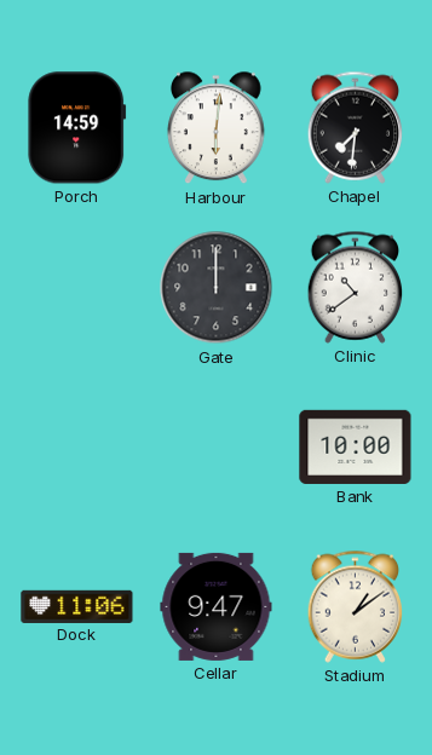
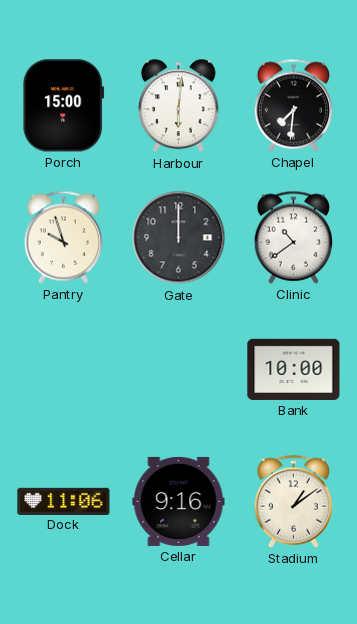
Porch: 14:59 -> 15:00 (64, 106)
Pantry: none -> 9:57 (64, 237)
Cellar: 9:47 -> 9:16 (179, 501)
